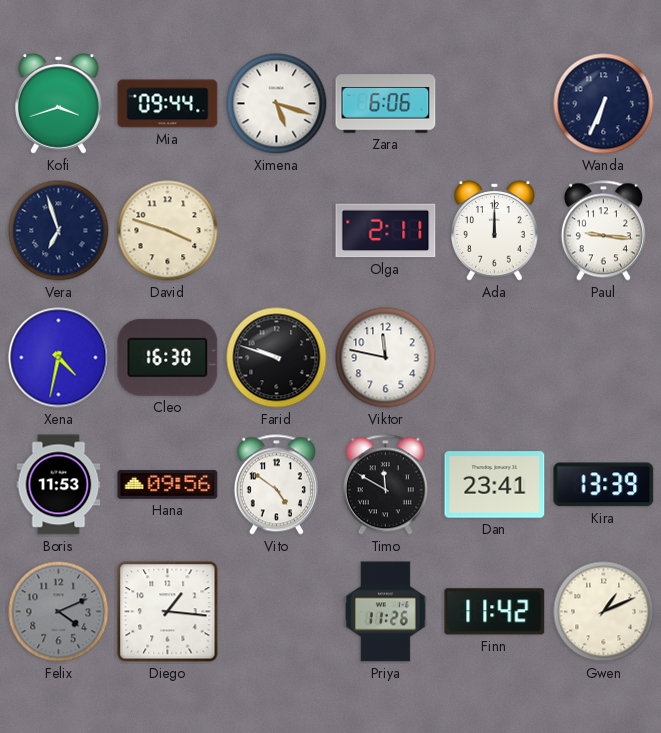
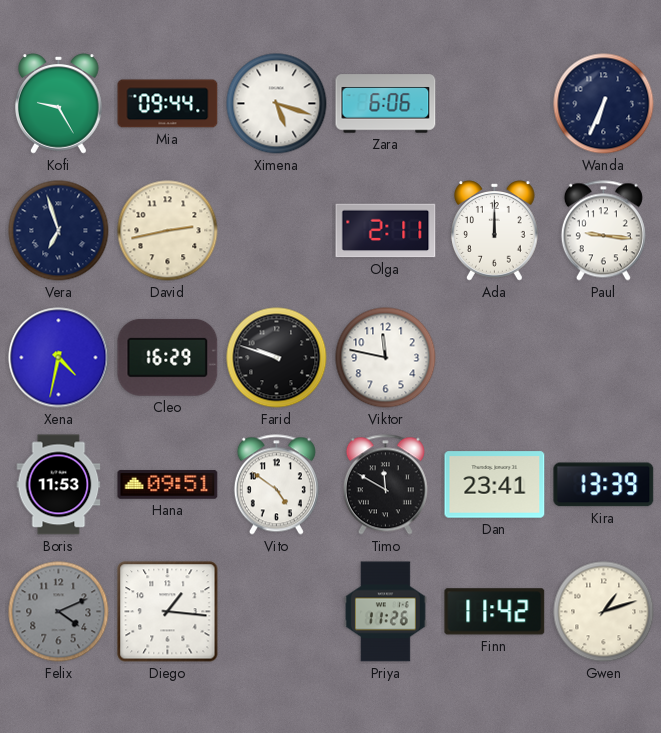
Kofi: 3:42 -> 9:25 (59, 104)
David: 3:48 -> 2:43 (168, 231)
Cleo: 16:30 -> 16:29 (168, 357)
Hana: 09:56 -> 09:51 (168, 485)
Gwen: 1:11 -> 1:12 (604, 612)
